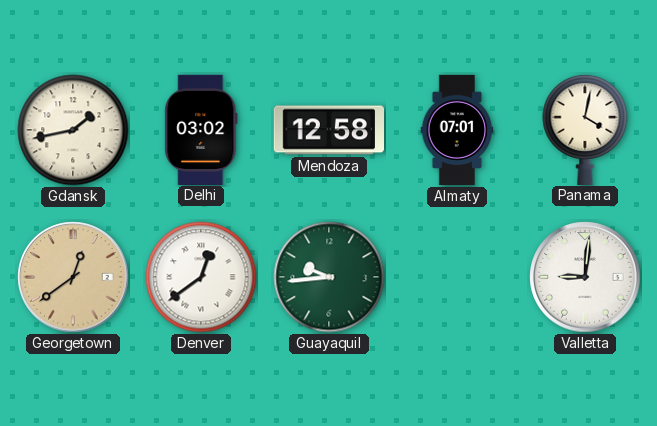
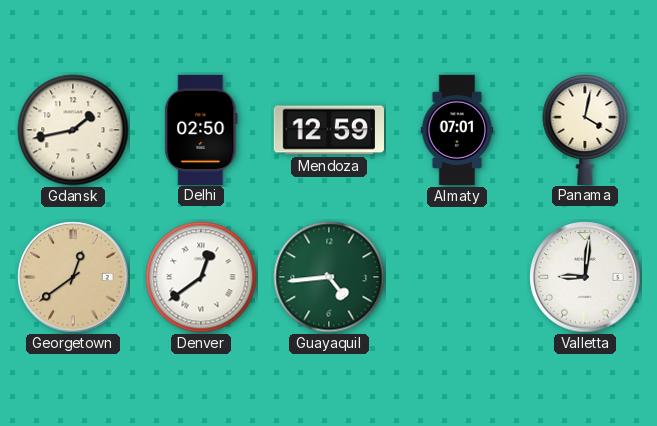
Delhi: 03:02 -> 02:50 (201, 129)
Mendoza: 12:58 -> 12:59 (328, 130)
Guayaquil: 9:44 -> 4:44 (329, 277)
